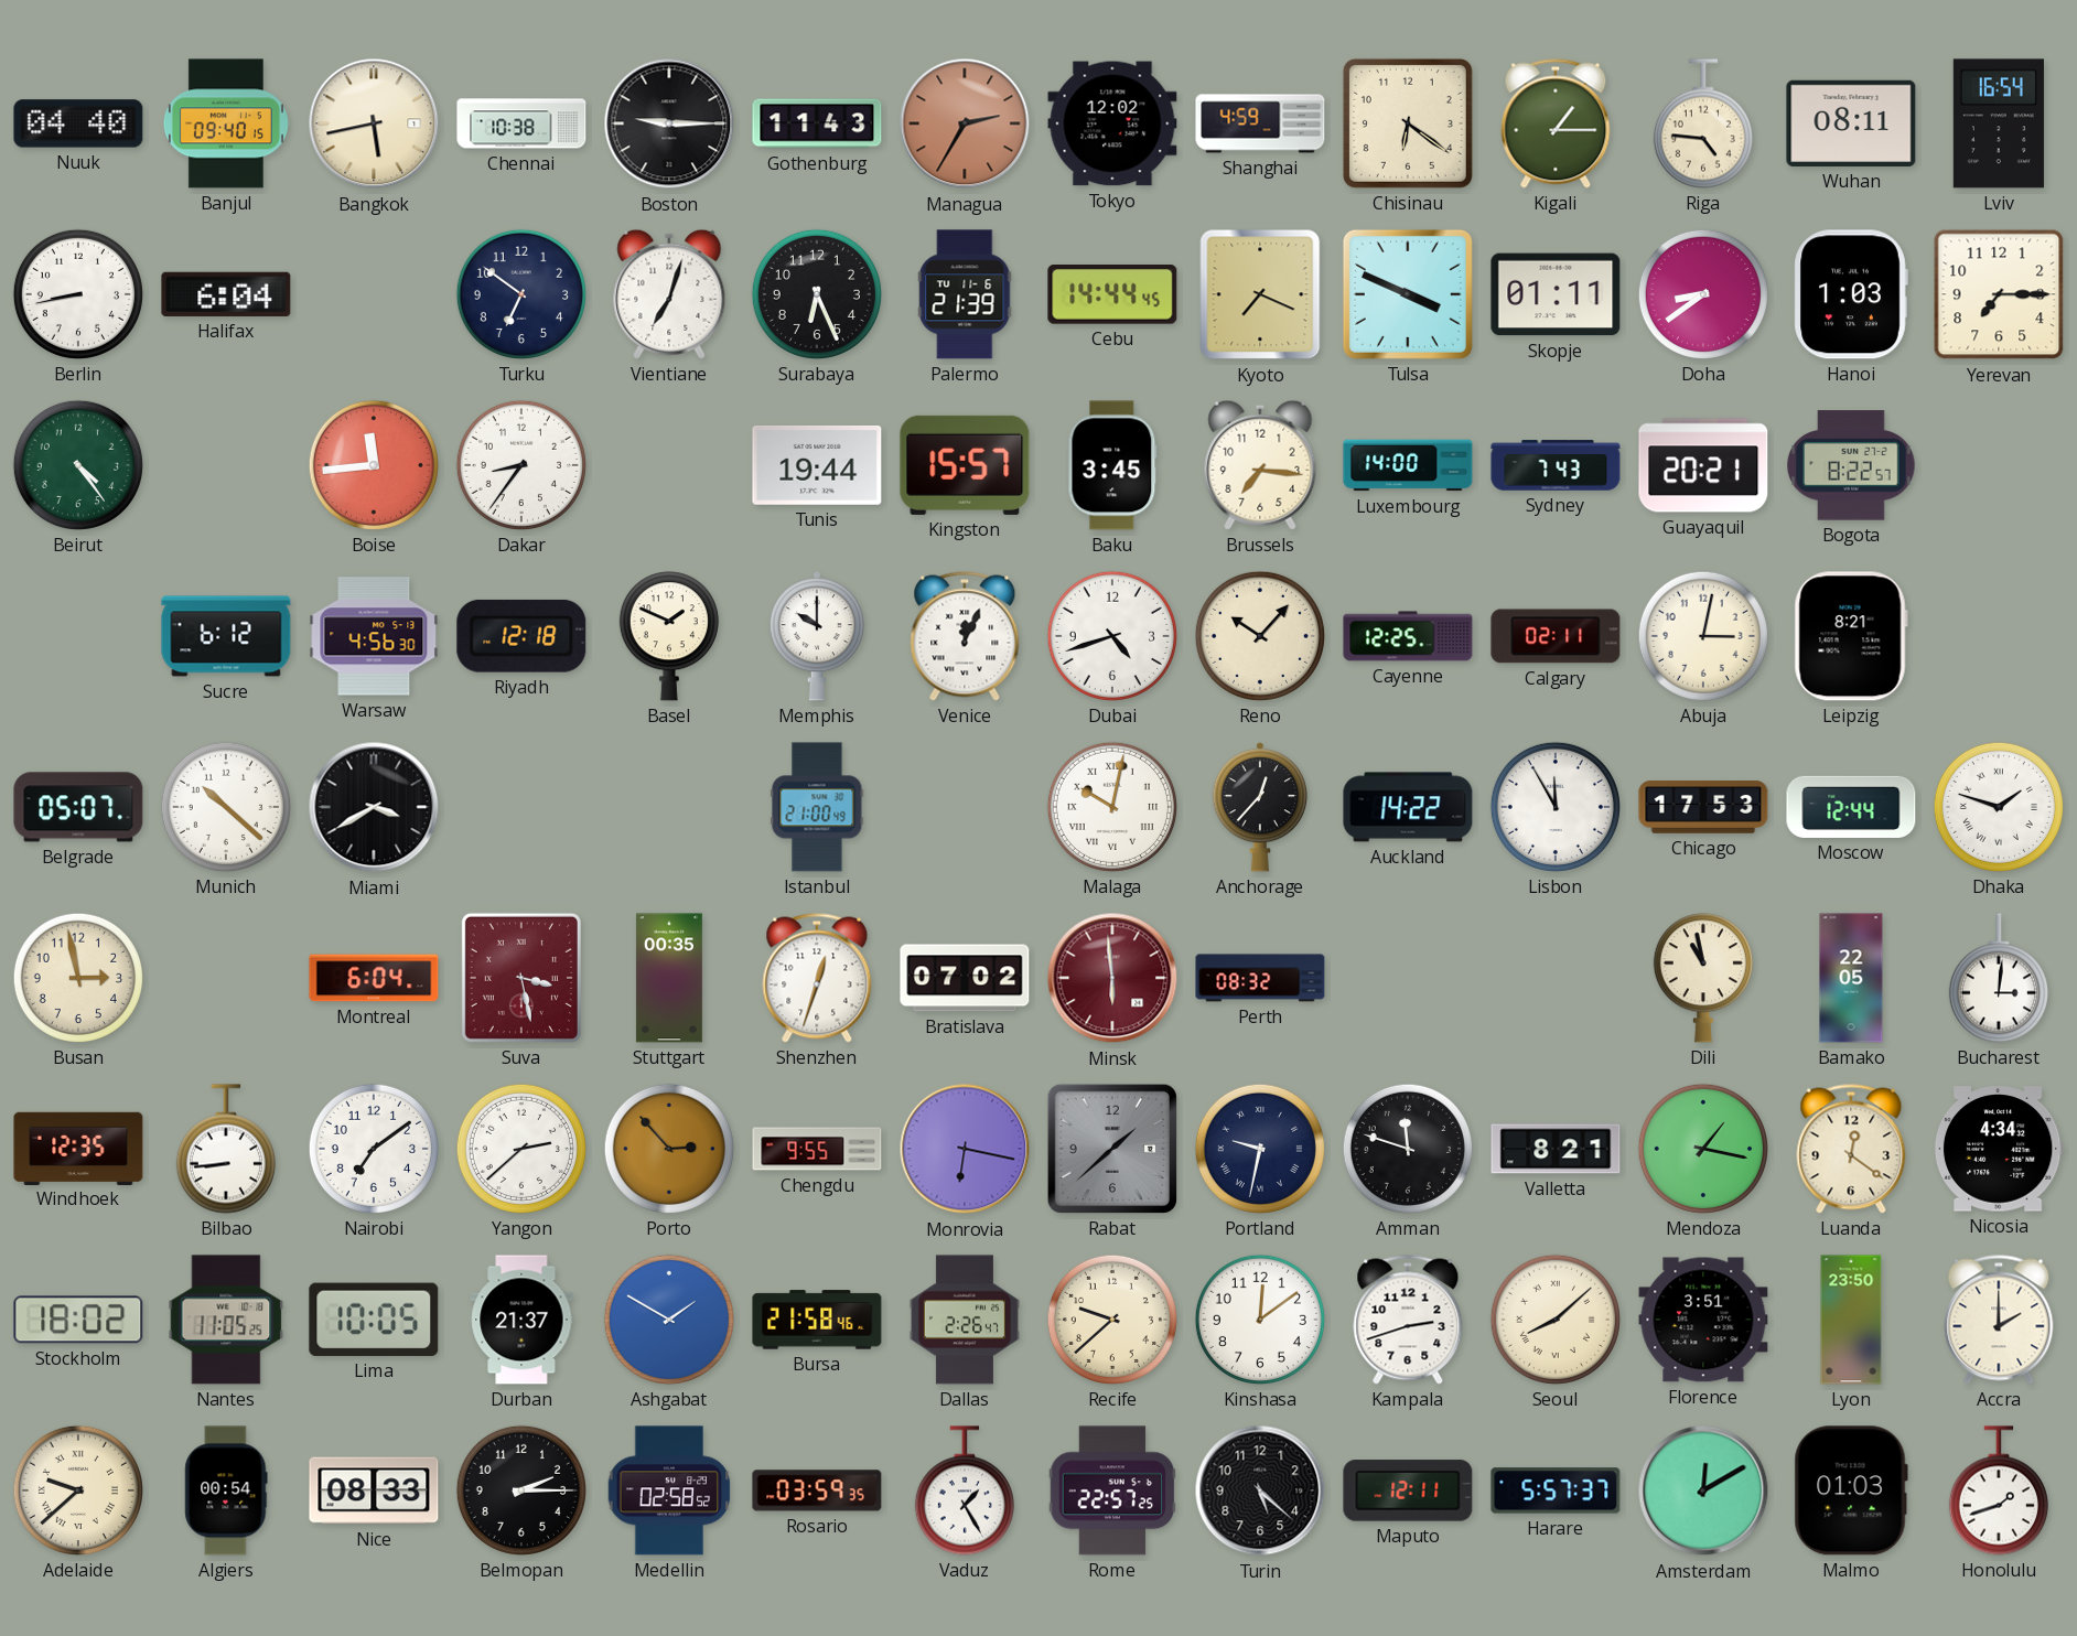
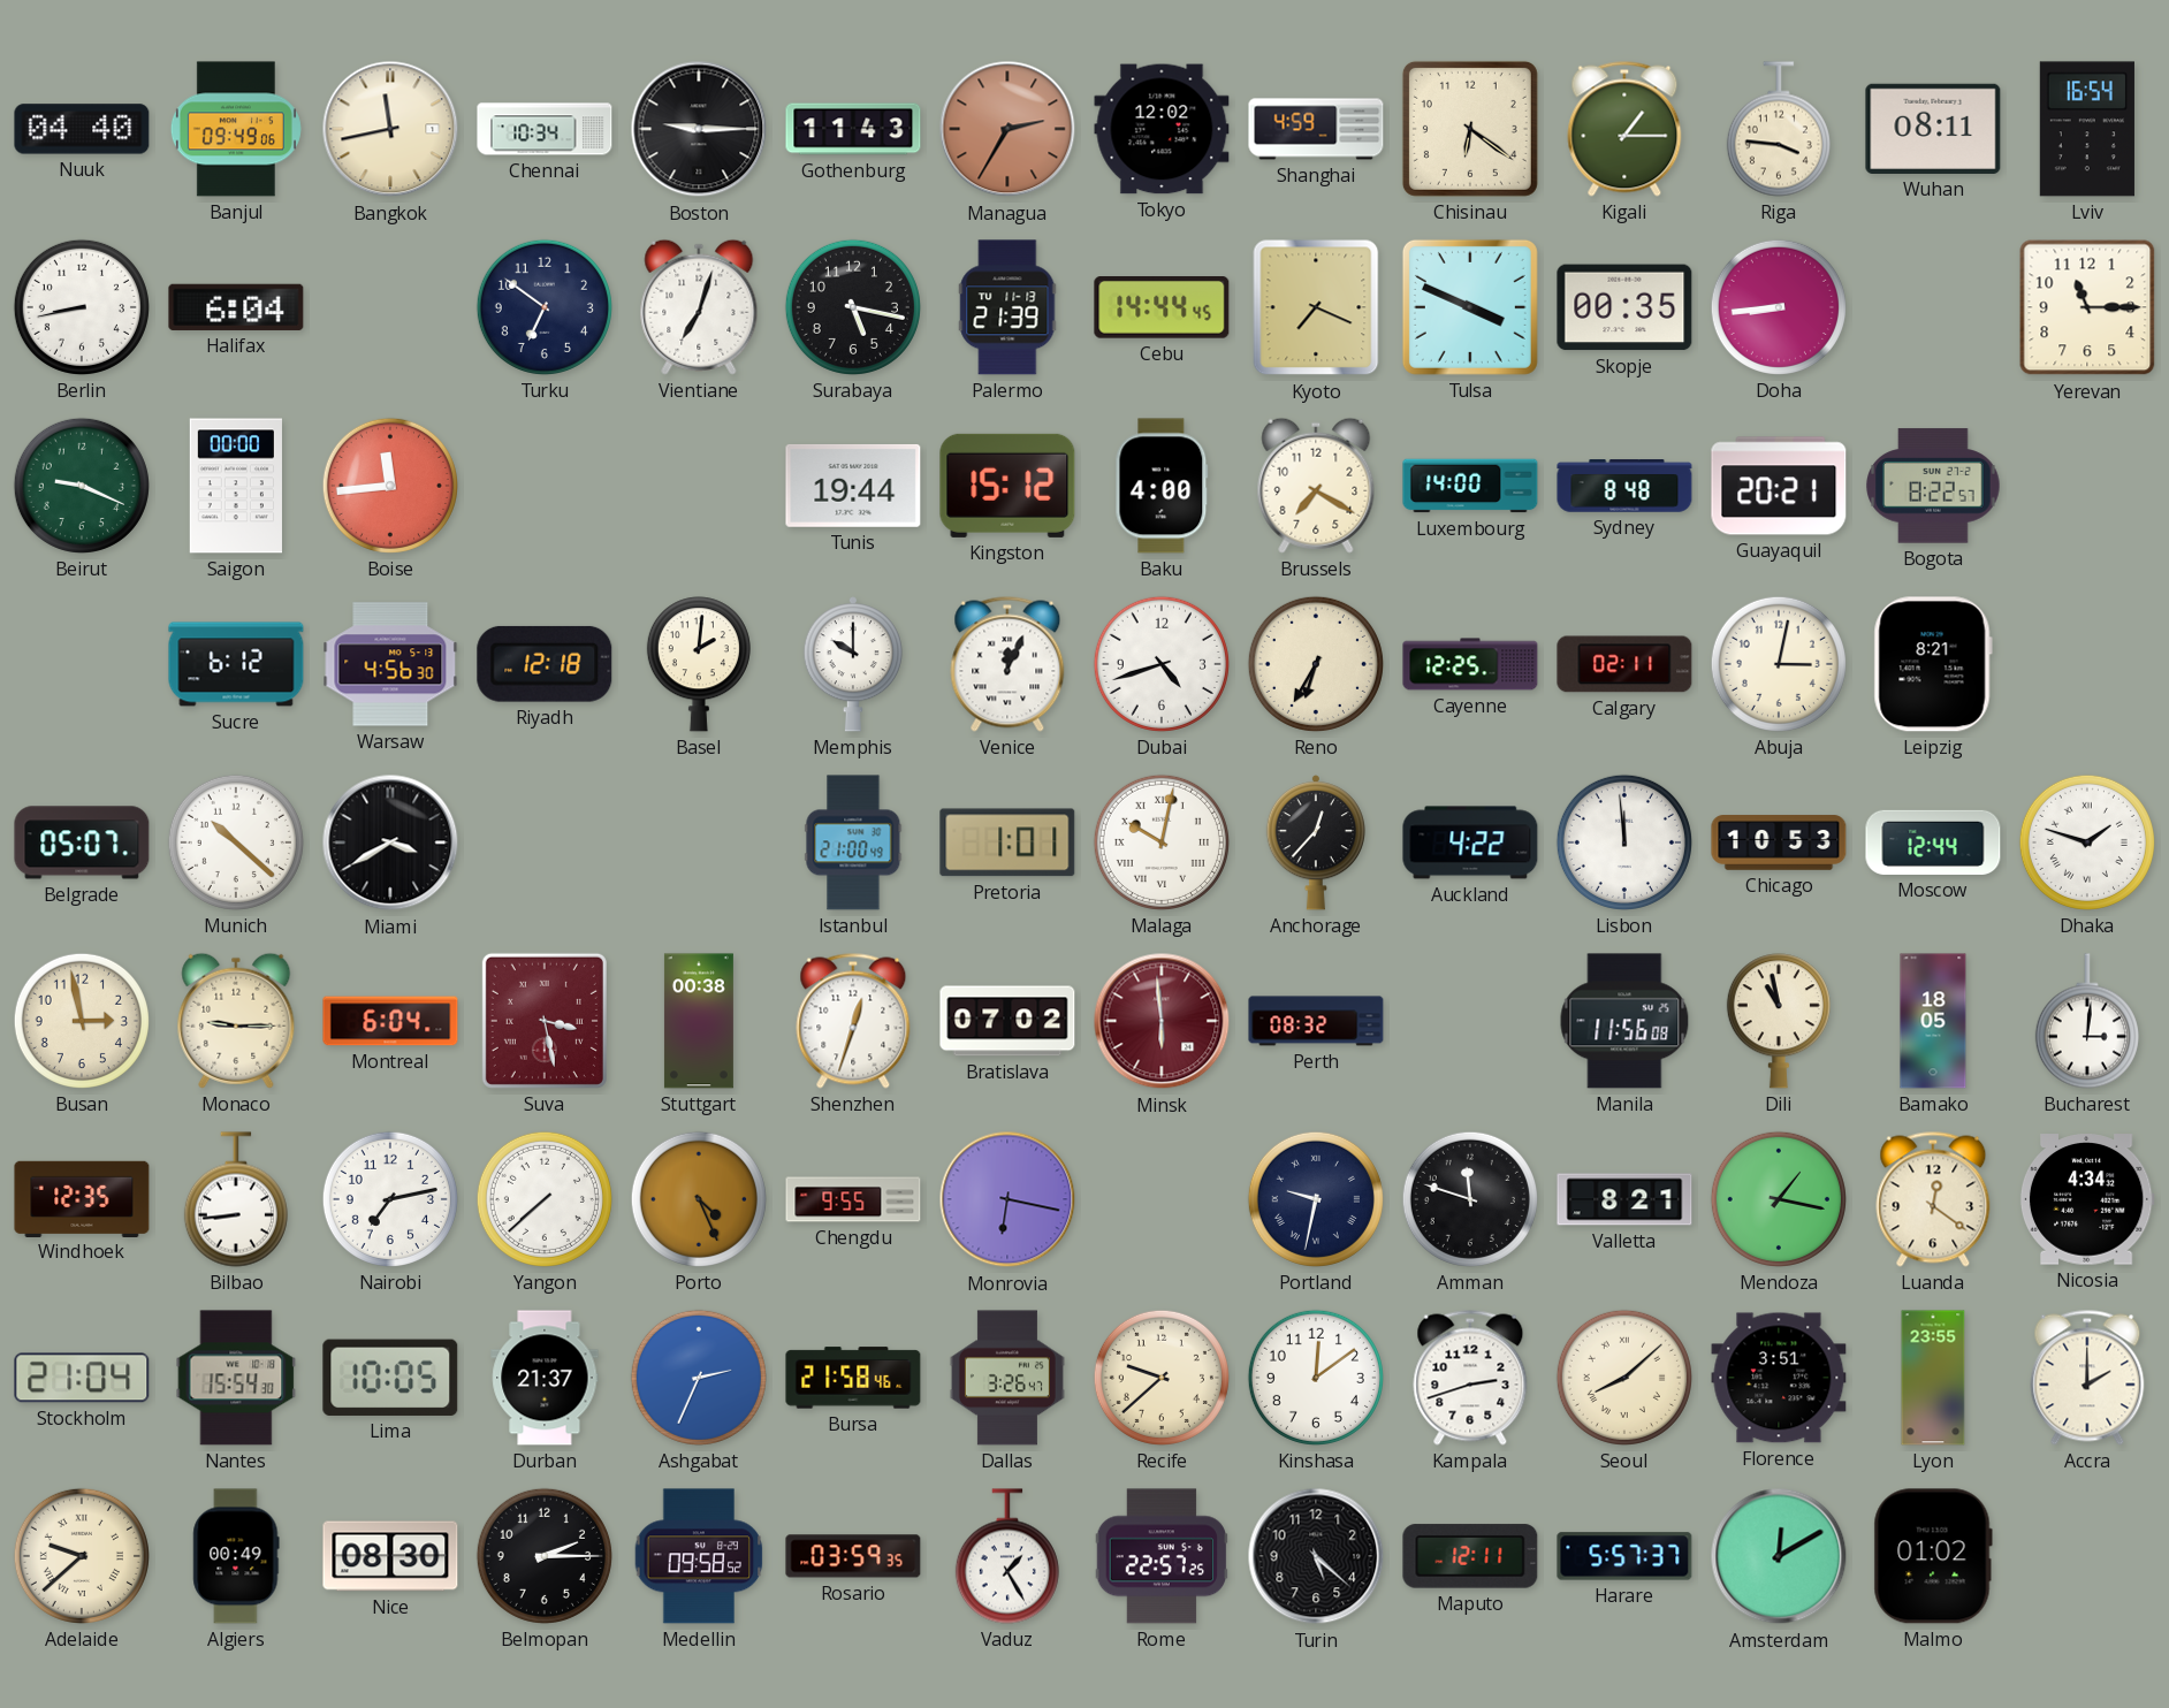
Banjul: 09:40 -> 09:49 (236, 129)
Bangkok: 5:43 -> 11:43 (390, 129)
Chennai: 10:38 -> 10:34 (545, 129)
Riga: 4:46 -> 3:46 (1779, 129)
Surabaya: 6:26 -> 5:17 (853, 307)
Palermo date: TU 11-6 -> TU 11-13 (1007, 307)
Skopje: 01:11 -> 00:35 (1624, 307)
Doha: 8:39 -> 8:44 (1779, 307)
Hanoi: 1:03 -> none (1851, 294)
Yerevan: 7:15 -> 11:15 (2087, 307)
Beirut: 4:24 -> 9:19 (82, 486)
Saigon: none -> 00:00 (236, 486)
Dakar: 8:36 -> none (521, 465)
Kingston: 15:57 -> 15:12 (1007, 486)
Baku: 3:45 -> 4:00 (1162, 486)
Brussels: 7:16 -> 7:20 (1316, 486)
Sydney: 7:43 -> 8:48 (1624, 486)
Basel: 1:49 -> 2:01 (699, 664)
Reno: 10:07 -> 6:35 (1316, 664)
Pretoria: none -> 1:01 (1007, 842)
Auckland: 14:22 -> 4:22 (1470, 842)
Lisbon: 11:55 -> 11:59 (1624, 842)
Chicago: 17:53 -> 10:53 (1779, 842)
Monaco: none -> 9:15 (236, 1021)
Stuttgart: 00:35 -> 00:38 (699, 1021)
Manila: none -> 11:56 (1624, 1021)
Bamako: 22:05 -> 18:05 (1933, 1021)
Nairobi: 7:09 -> 7:13 (390, 1199)
Yangon: 2:38 -> 7:38 (545, 1199)
Porto: 2:53 -> 4:26 (699, 1199)
Rabat: 1:38 -> none (1112, 1149)
Stockholm: 18:02 -> 21:04 (82, 1378)
Nantes: 11:05 -> 15:54 (236, 1378)
Ashgabat: 1:50 -> 2:34 (699, 1378)
Dallas: 2:26 -> 3:26 (1007, 1378)
Lyon: 23:50 -> 23:55 (1933, 1378)
Algiers: 00:54 -> 00:49 (236, 1556)
Nice: 08:33 -> 08:30 (390, 1556)
Medellin: 02:58 -> 09:58 (699, 1556)
Malmo: 01:03 -> 01:02 (1933, 1556)
Honolulu: 1:42 -> none (1999, 1490)
